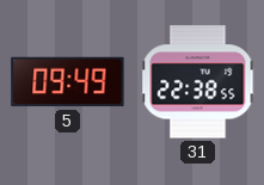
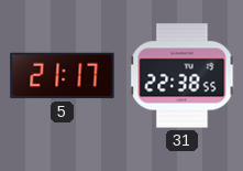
5: 09:49 -> 21:17 (63, 76)
